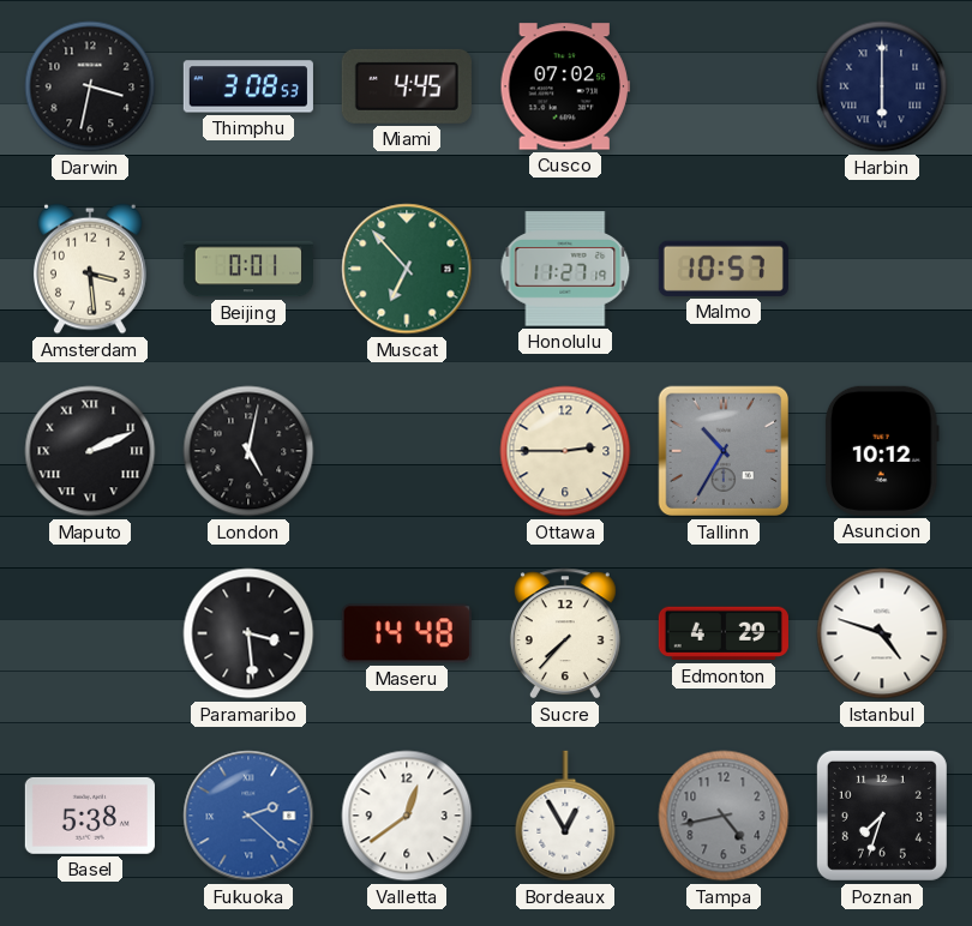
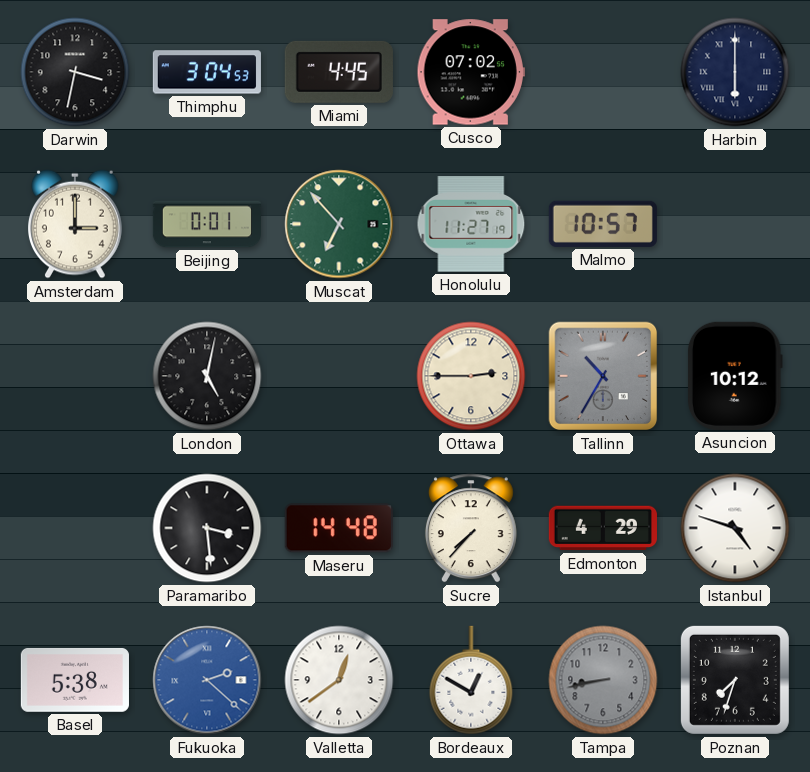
Thimphu: 3:08 -> 3:04 (207, 72)
Amsterdam: 3:29 -> 3:00 (76, 224)
Maputo: 2:11 -> none (90, 451)
Bordeaux: 12:55 -> 12:50 (471, 680)
Tampa: 4:43 -> 8:43 (603, 680)
